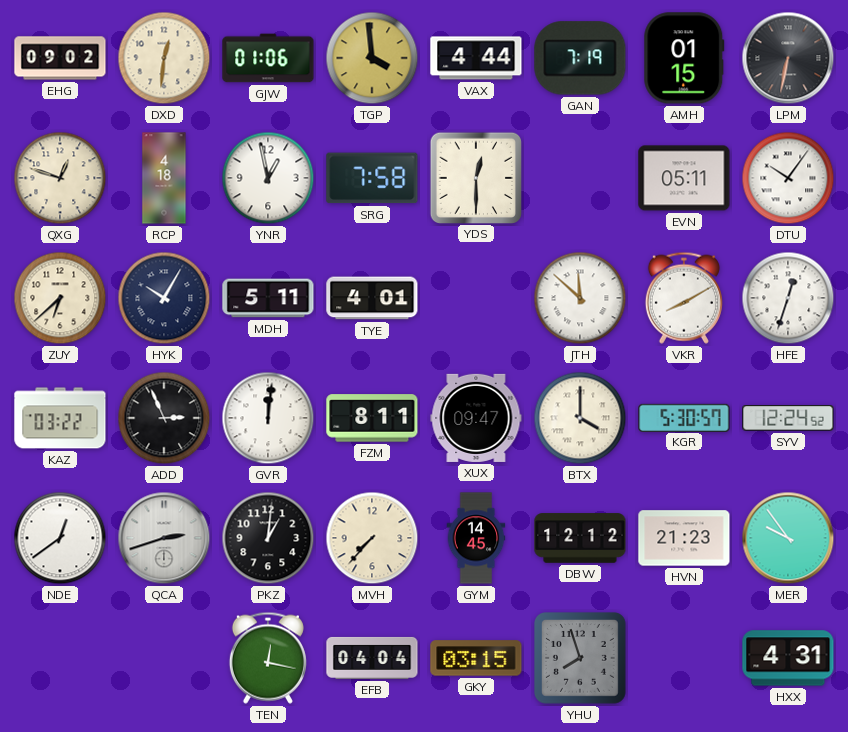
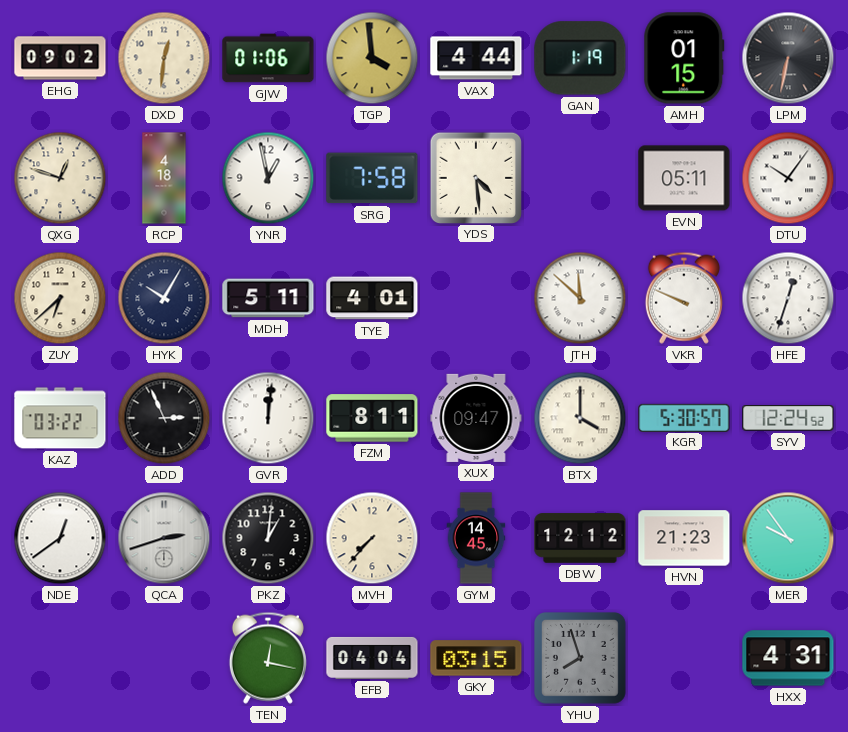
GAN: 7:19 -> 1:19 (580, 58)
YDS: 12:30 -> 4:29 (475, 177)
VKR: 8:10 -> 9:49 (684, 298)
